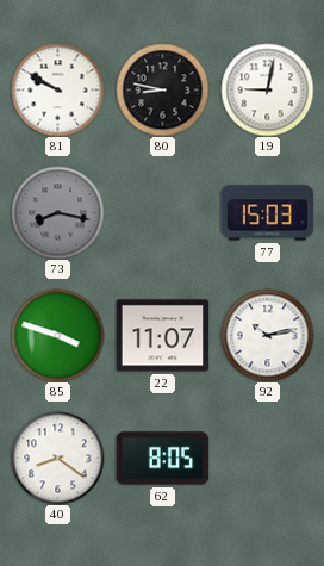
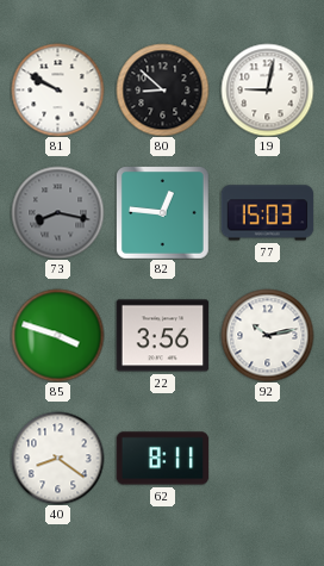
80: 8:47 -> 8:52 (162, 89)
82: none -> 12:46 (162, 212)
22: 11:07 -> 3:56 (162, 336)
62: 8:05 -> 8:11 (162, 459)
